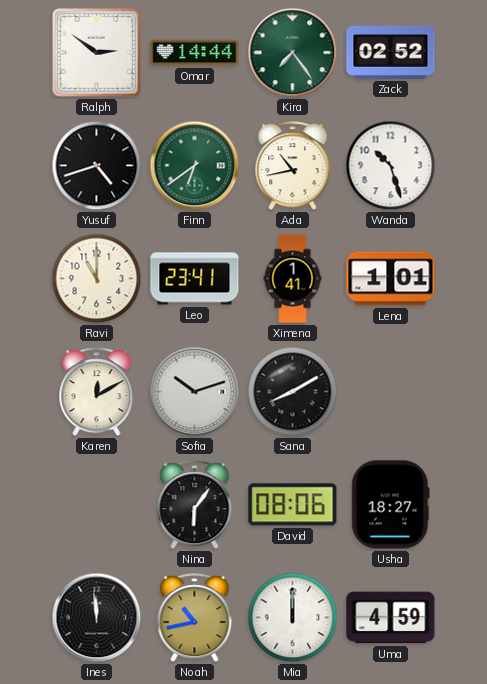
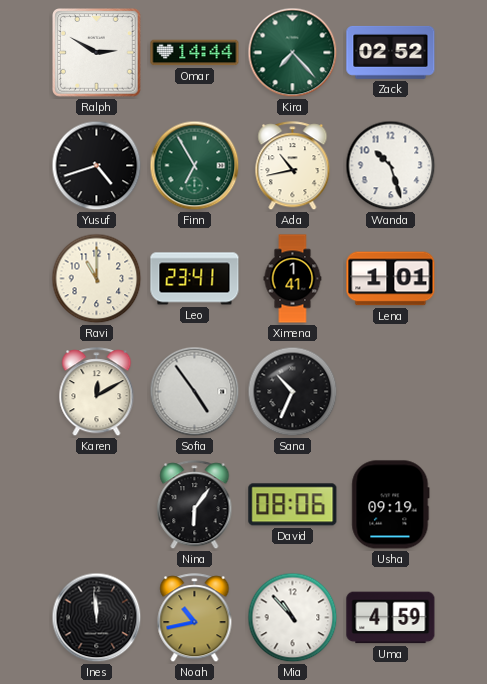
Ralph: 2:51 -> 2:50 (97, 53)
Kira: 7:24 -> 7:23 (293, 53)
Finn: 6:39 -> 6:55 (195, 166)
Sofia: 10:12 -> 4:54 (195, 392)
Sana: 8:10 -> 10:34 (293, 392)
Usha: 18:27 -> 09:19 (391, 505)
Mia: 12:00 -> 10:53 (293, 618)
